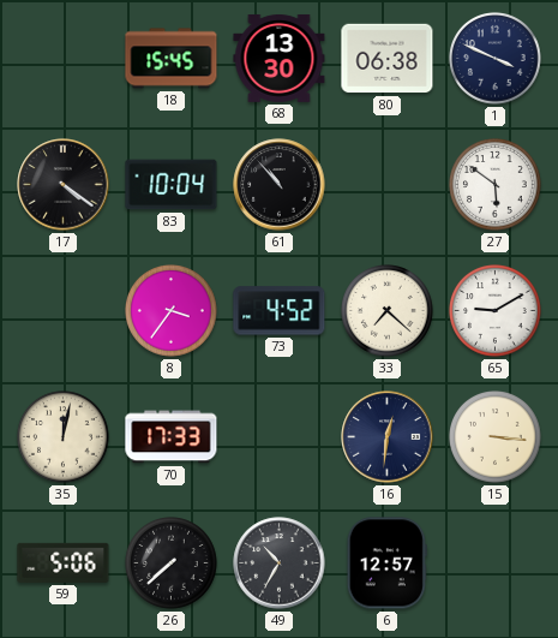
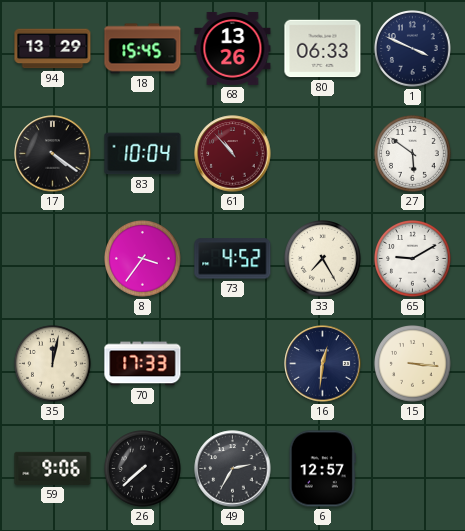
94: none -> 13:29 (53, 49)
68: 13:30 -> 13:26 (233, 48)
80: 06:38 -> 06:33 (323, 49)
61 dial: black -> burgundy (233, 154)
33: 7:22 -> 7:25 (323, 259)
59: 5:06 -> 9:06 (53, 468)
49: 10:35 -> 2:35 (233, 469)
